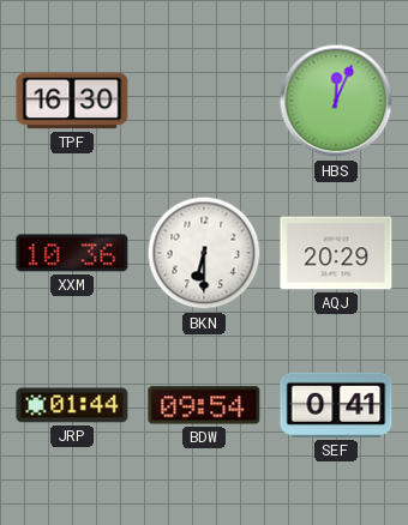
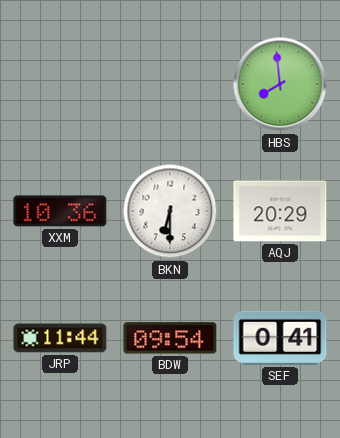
TPF: 16:30 -> none (72, 101)
HBS: 12:04 -> 7:59 (280, 84)
JRP: 01:44 -> 11:44 (60, 338)
